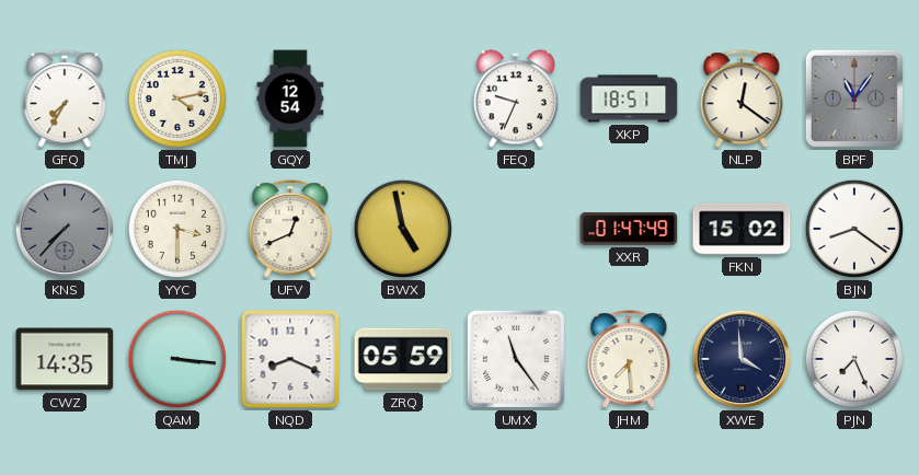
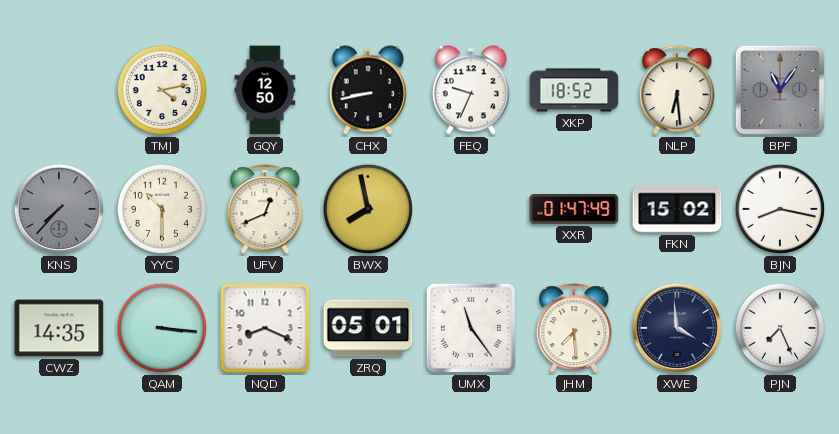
GFQ: 7:35 -> none (65, 100)
GQY: 12:54 -> 12:50 (265, 90)
CHX: none -> 8:43 (368, 90)
XKP: 18:51 -> 18:52 (574, 90)
NLP: 12:21 -> 6:29 (677, 91)
YYC: 3:30 -> 10:30 (162, 209)
BWX: 4:58 -> 7:58 (368, 209)
BJN: 8:21 -> 8:17 (780, 209)
ZRQ: 05:59 -> 05:01 (368, 328)
